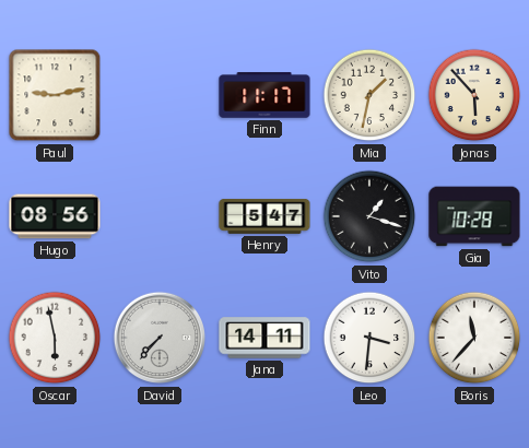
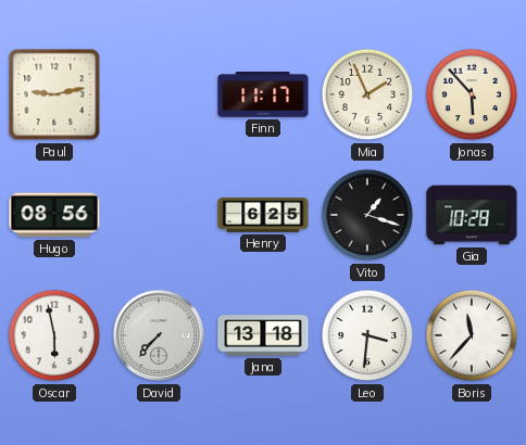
Mia: 1:32 -> 1:56 (367, 94)
Henry: 5:47 -> 6:25 (263, 215)
Jana: 14:11 -> 13:18 (263, 335)
